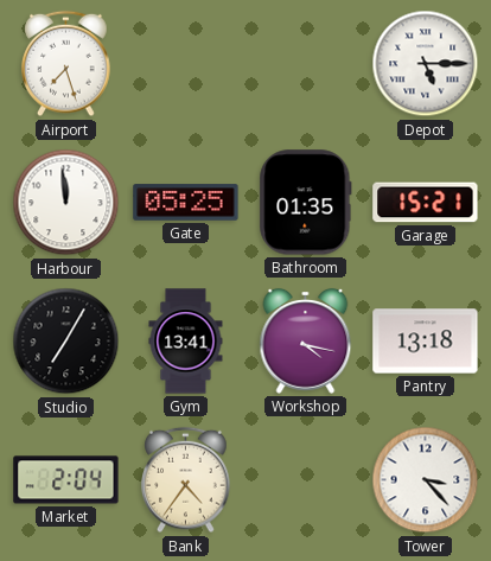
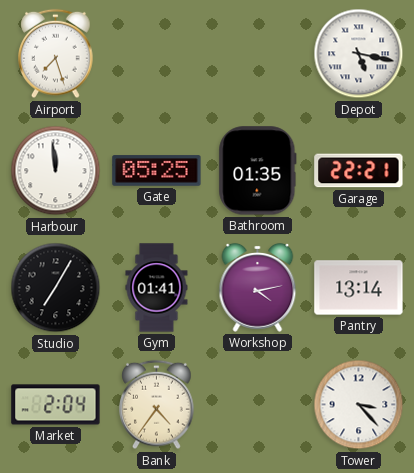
Depot: 5:15 -> 5:17 (359, 54)
Garage: 15:21 -> 22:21 (359, 171)
Gym: 13:41 -> 01:41 (157, 288)
Workshop: 4:17 -> 4:13 (258, 287)
Pantry: 13:18 -> 13:14 (359, 288)
